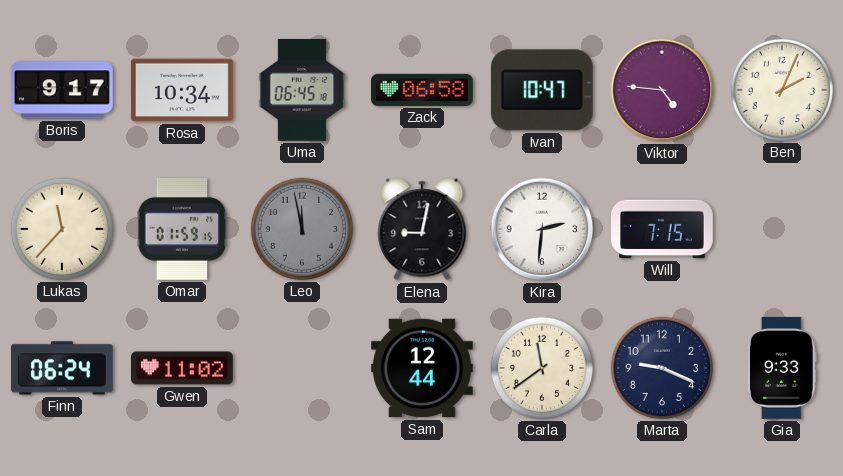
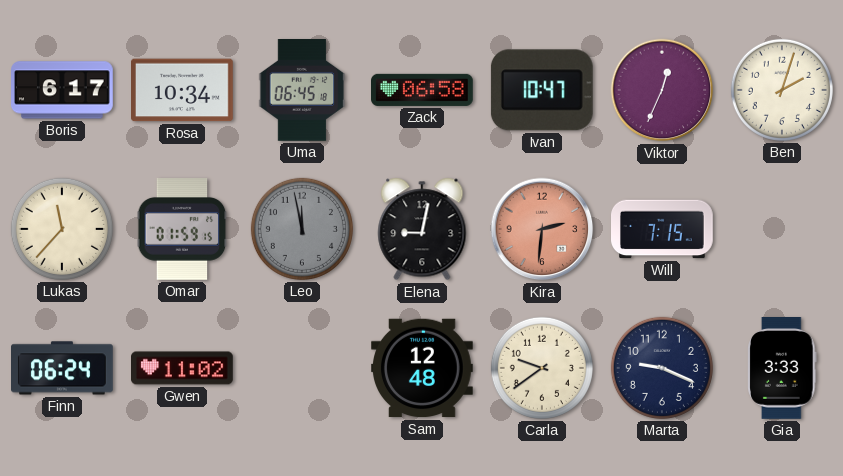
Boris: 9:17 -> 6:17 (63, 90)
Viktor: 4:46 -> 12:34 (662, 90)
Ben: 2:04 -> 2:03 (782, 90)
Kira dial: white -> salmon (542, 229)
Sam: 12:44 -> 12:48 (423, 368)
Carla: 11:39 -> 9:39 (542, 368)
Gia: 9:33 -> 3:33 (782, 369)
